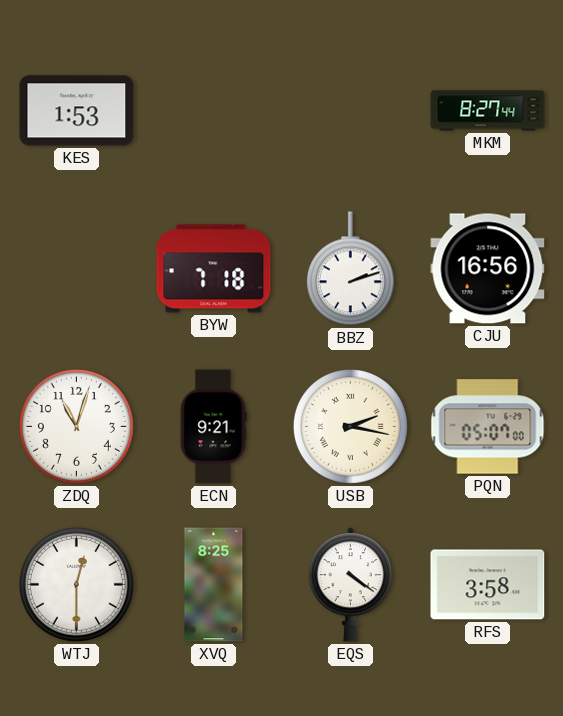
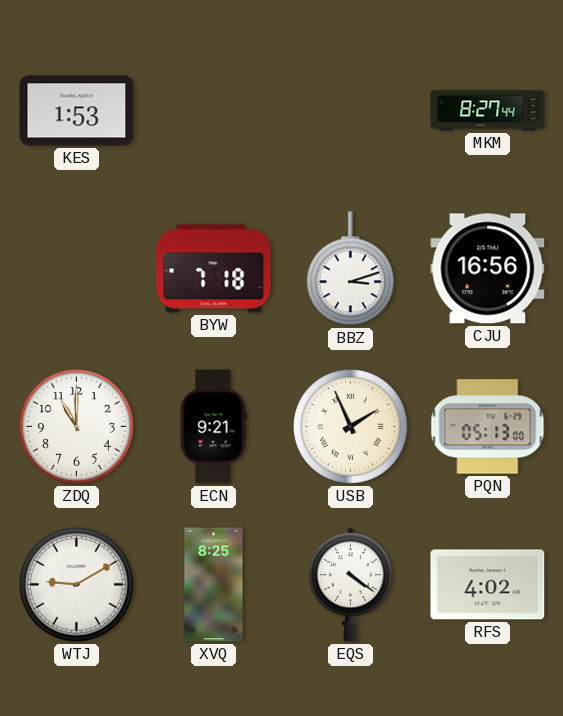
BBZ: 2:12 -> 3:12 (350, 269)
ZDQ: 11:03 -> 11:00 (76, 426)
USB: 2:17 -> 1:56 (350, 426)
PQN: 05:07 -> 05:13 (488, 427)
WTJ: 12:30 -> 9:10 (76, 584)
RFS: 3:58 -> 4:02 (488, 585)
